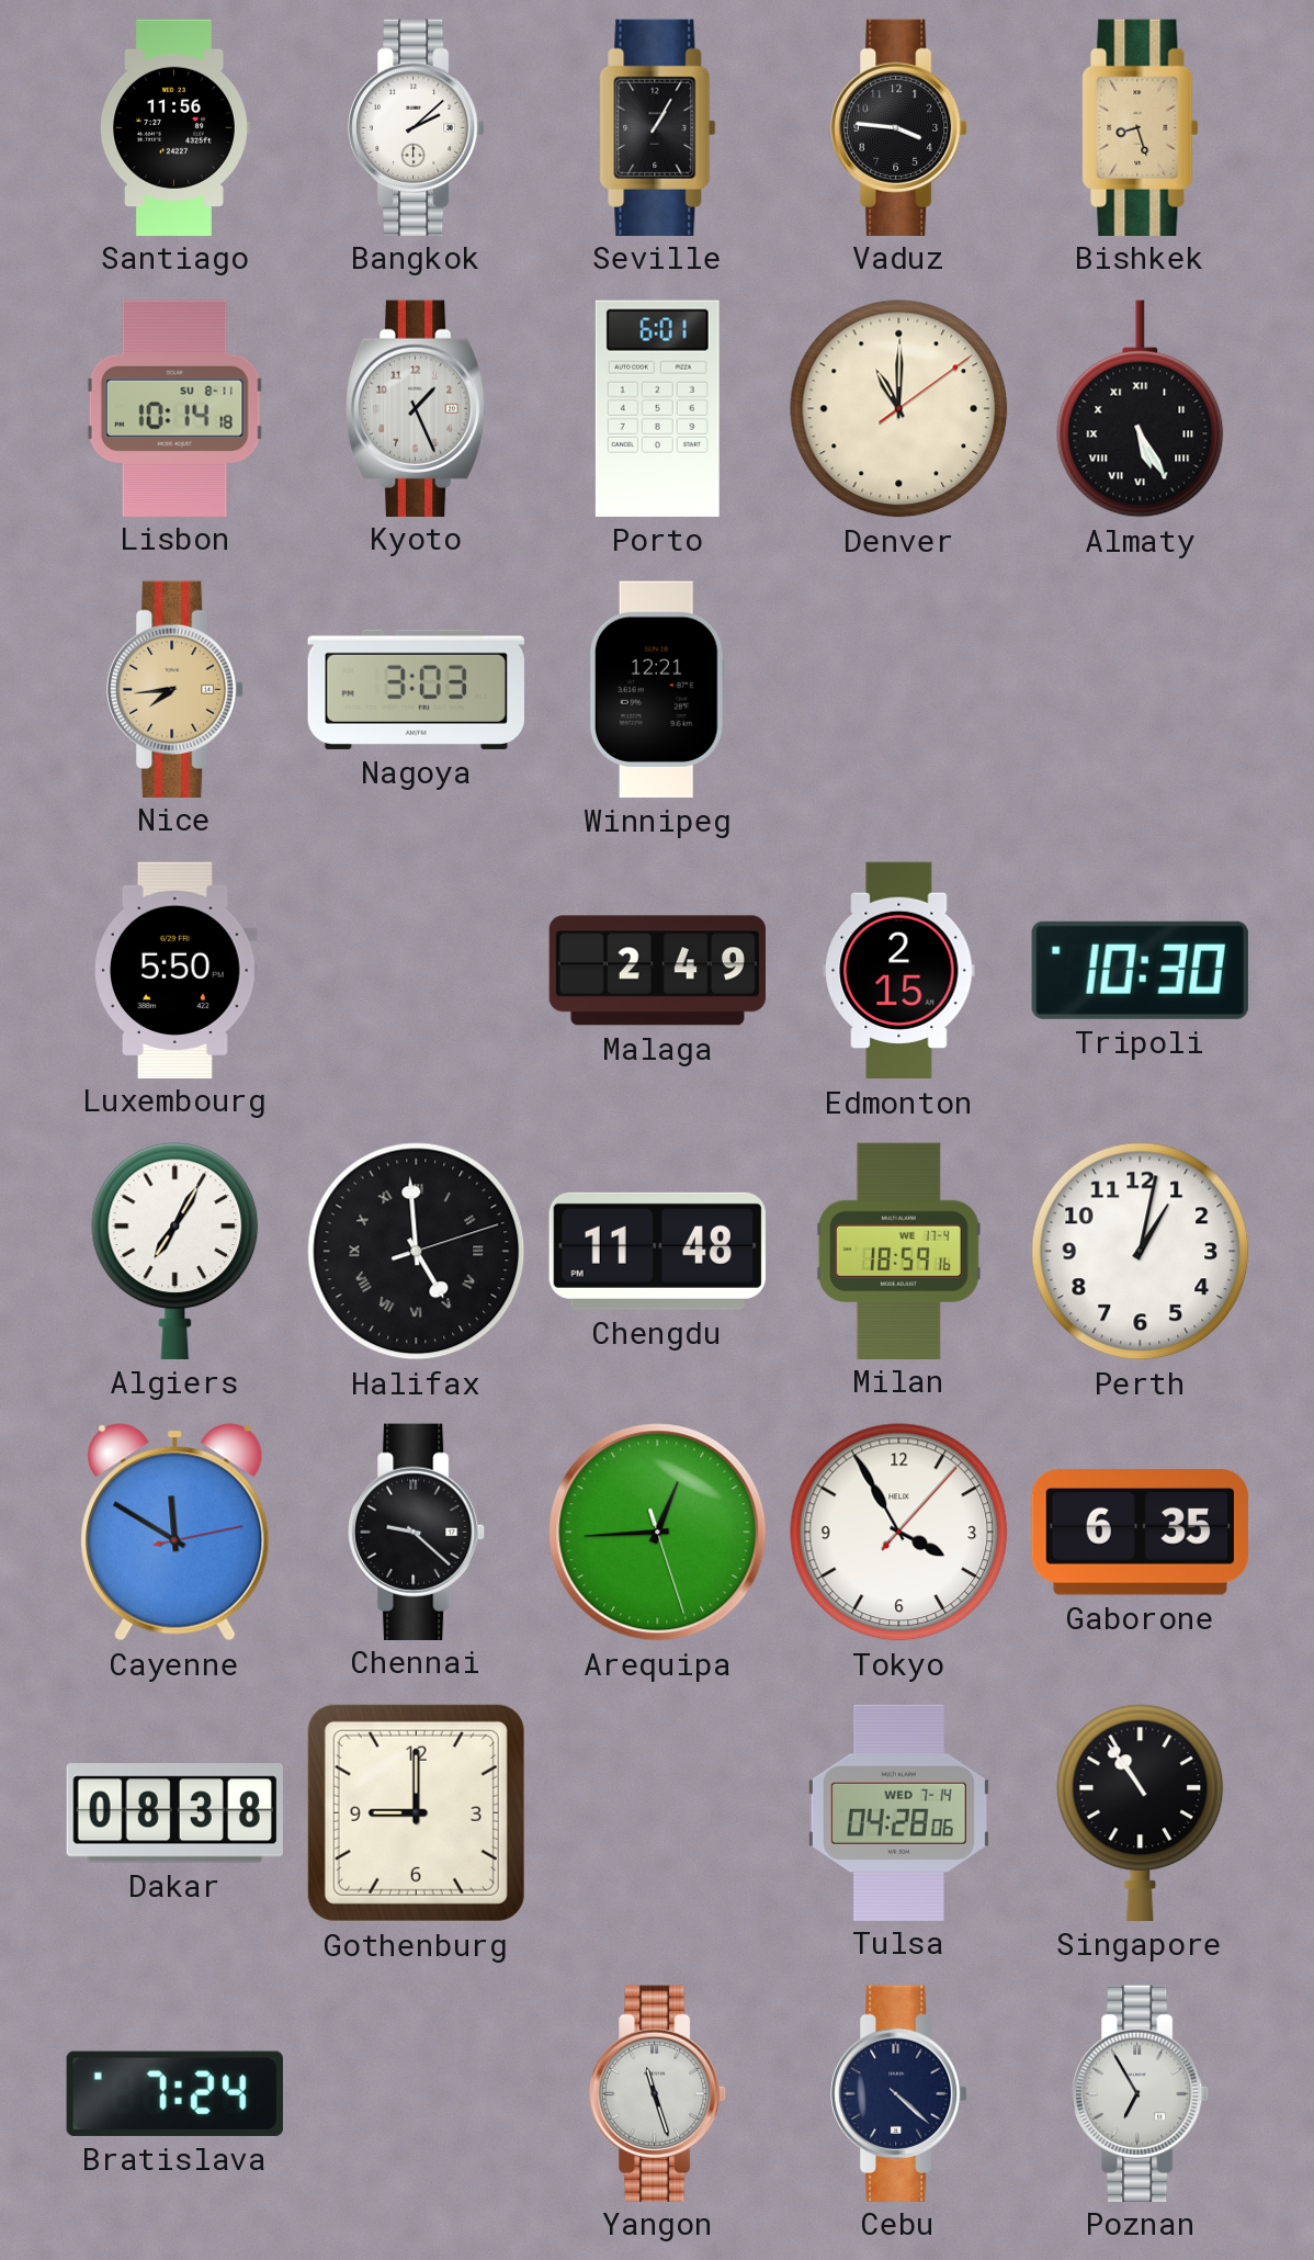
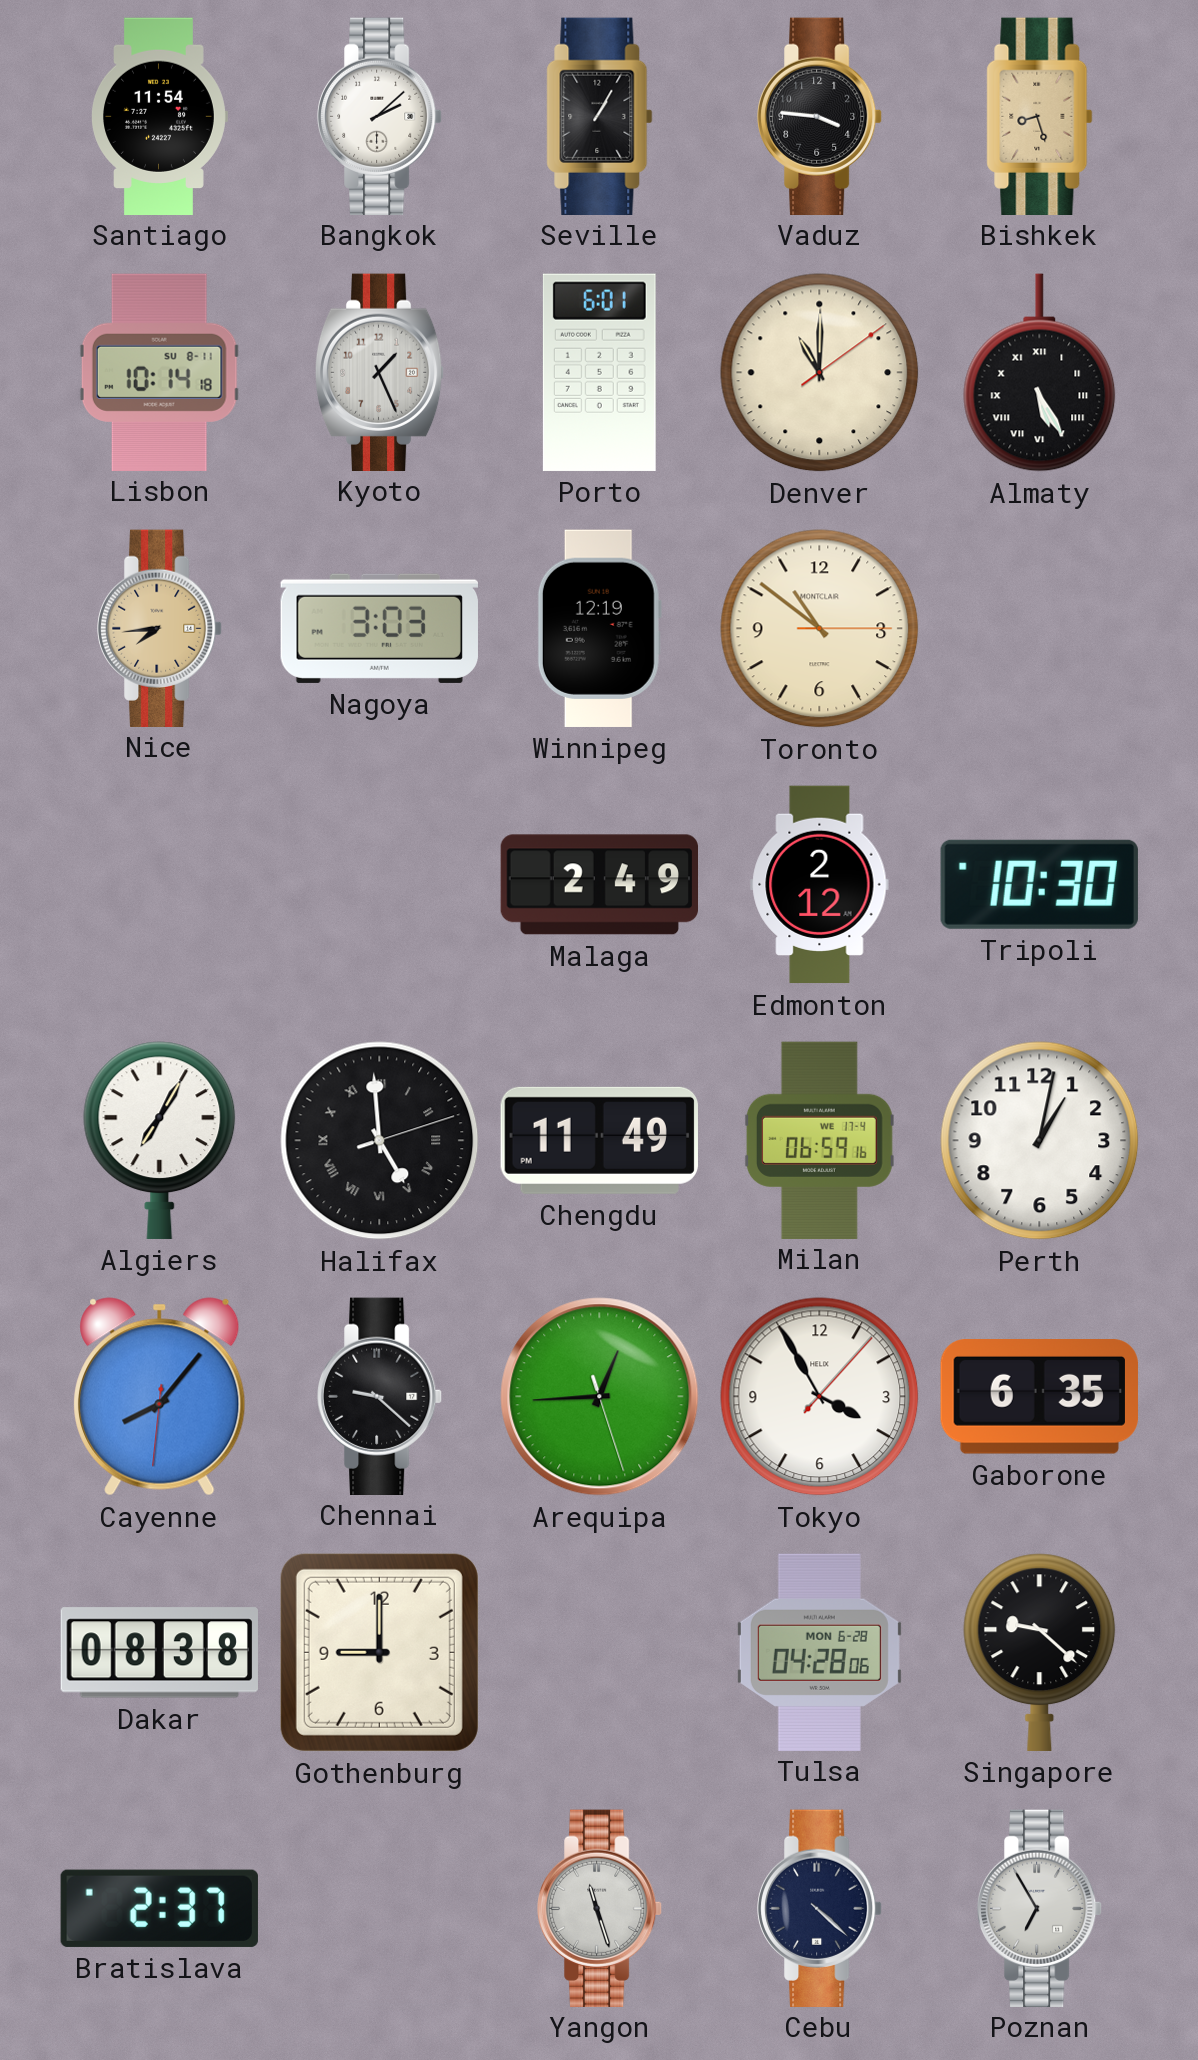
Santiago: 11:56 -> 11:54 (160, 116)
Winnipeg: 12:21 -> 12:19 (599, 628)
Toronto: none -> 10:51 (820, 629)
Luxembourg: 5:50 -> none (175, 970)
Edmonton: 2:15 -> 2:12 (820, 885)
Chengdu: 11:48 -> 11:49 (599, 1140)
Milan: 18:59 -> 06:59 (819, 1140)
Cayenne: 11:50 -> 8:06 (160, 1397)
Tulsa date: WED 7-14 -> MON 6-28 (819, 1652)
Singapore: 10:54 -> 9:22 (1040, 1652)
Bratislava: 7:24 -> 2:37 (159, 1908)
